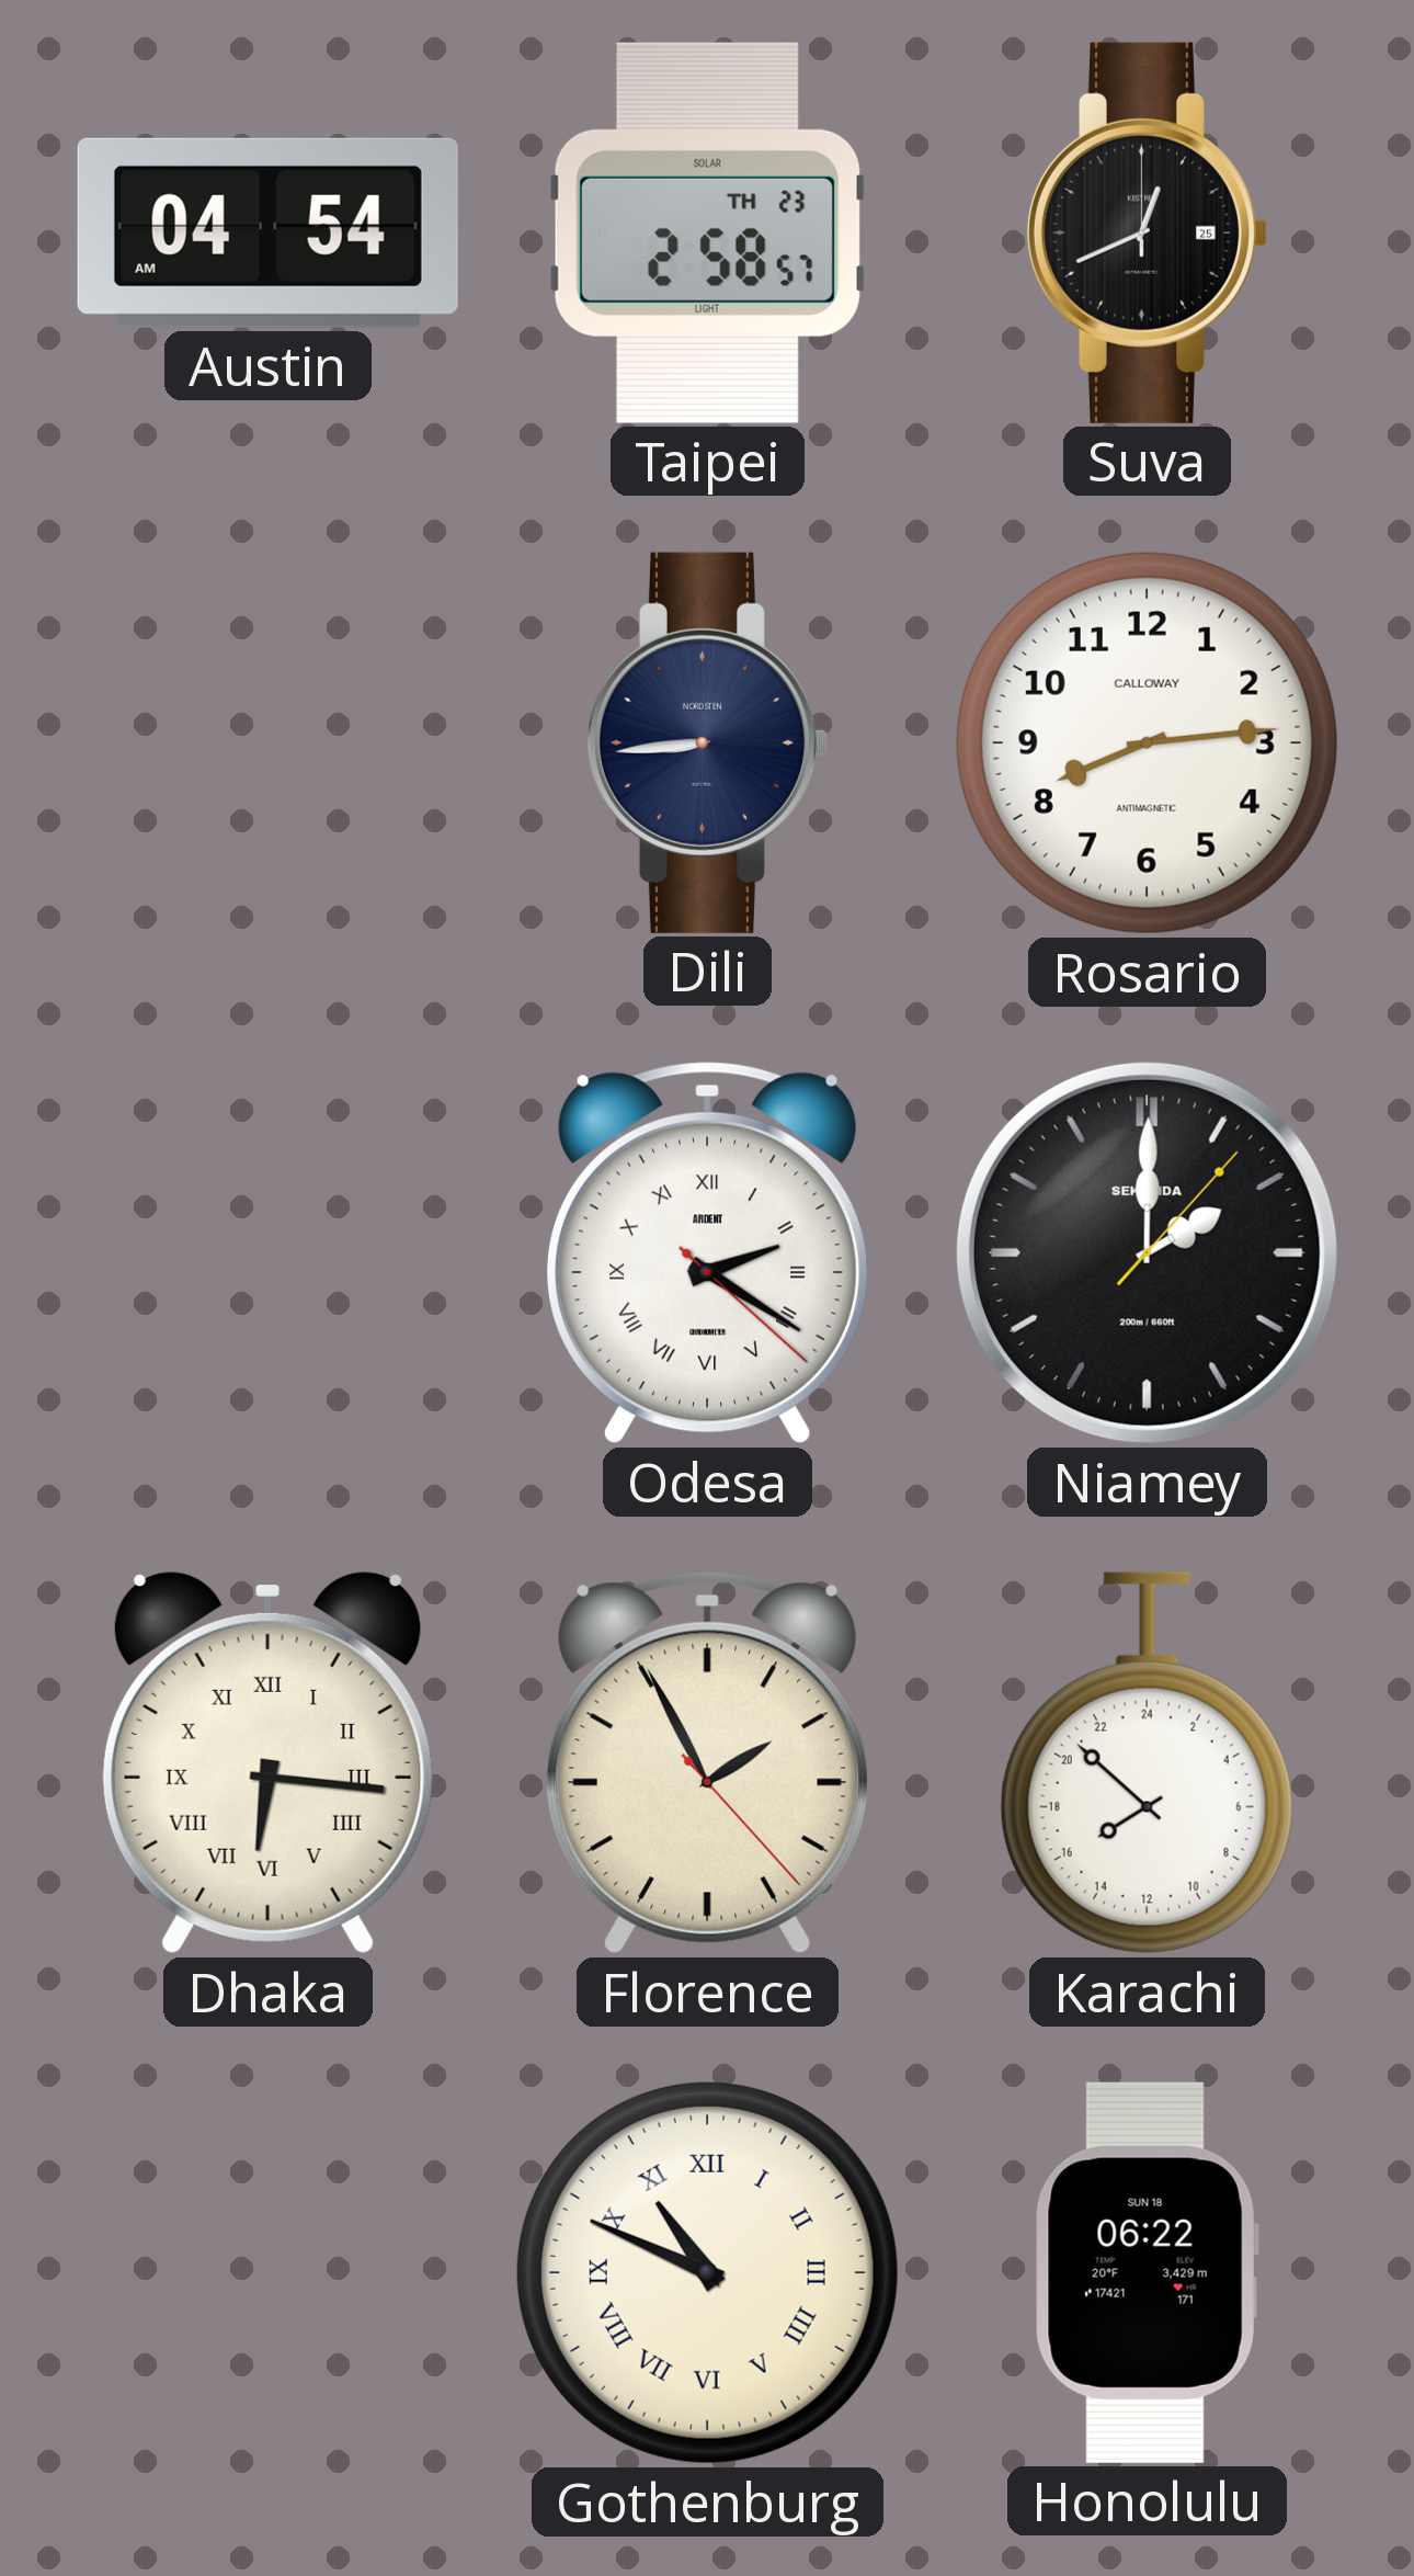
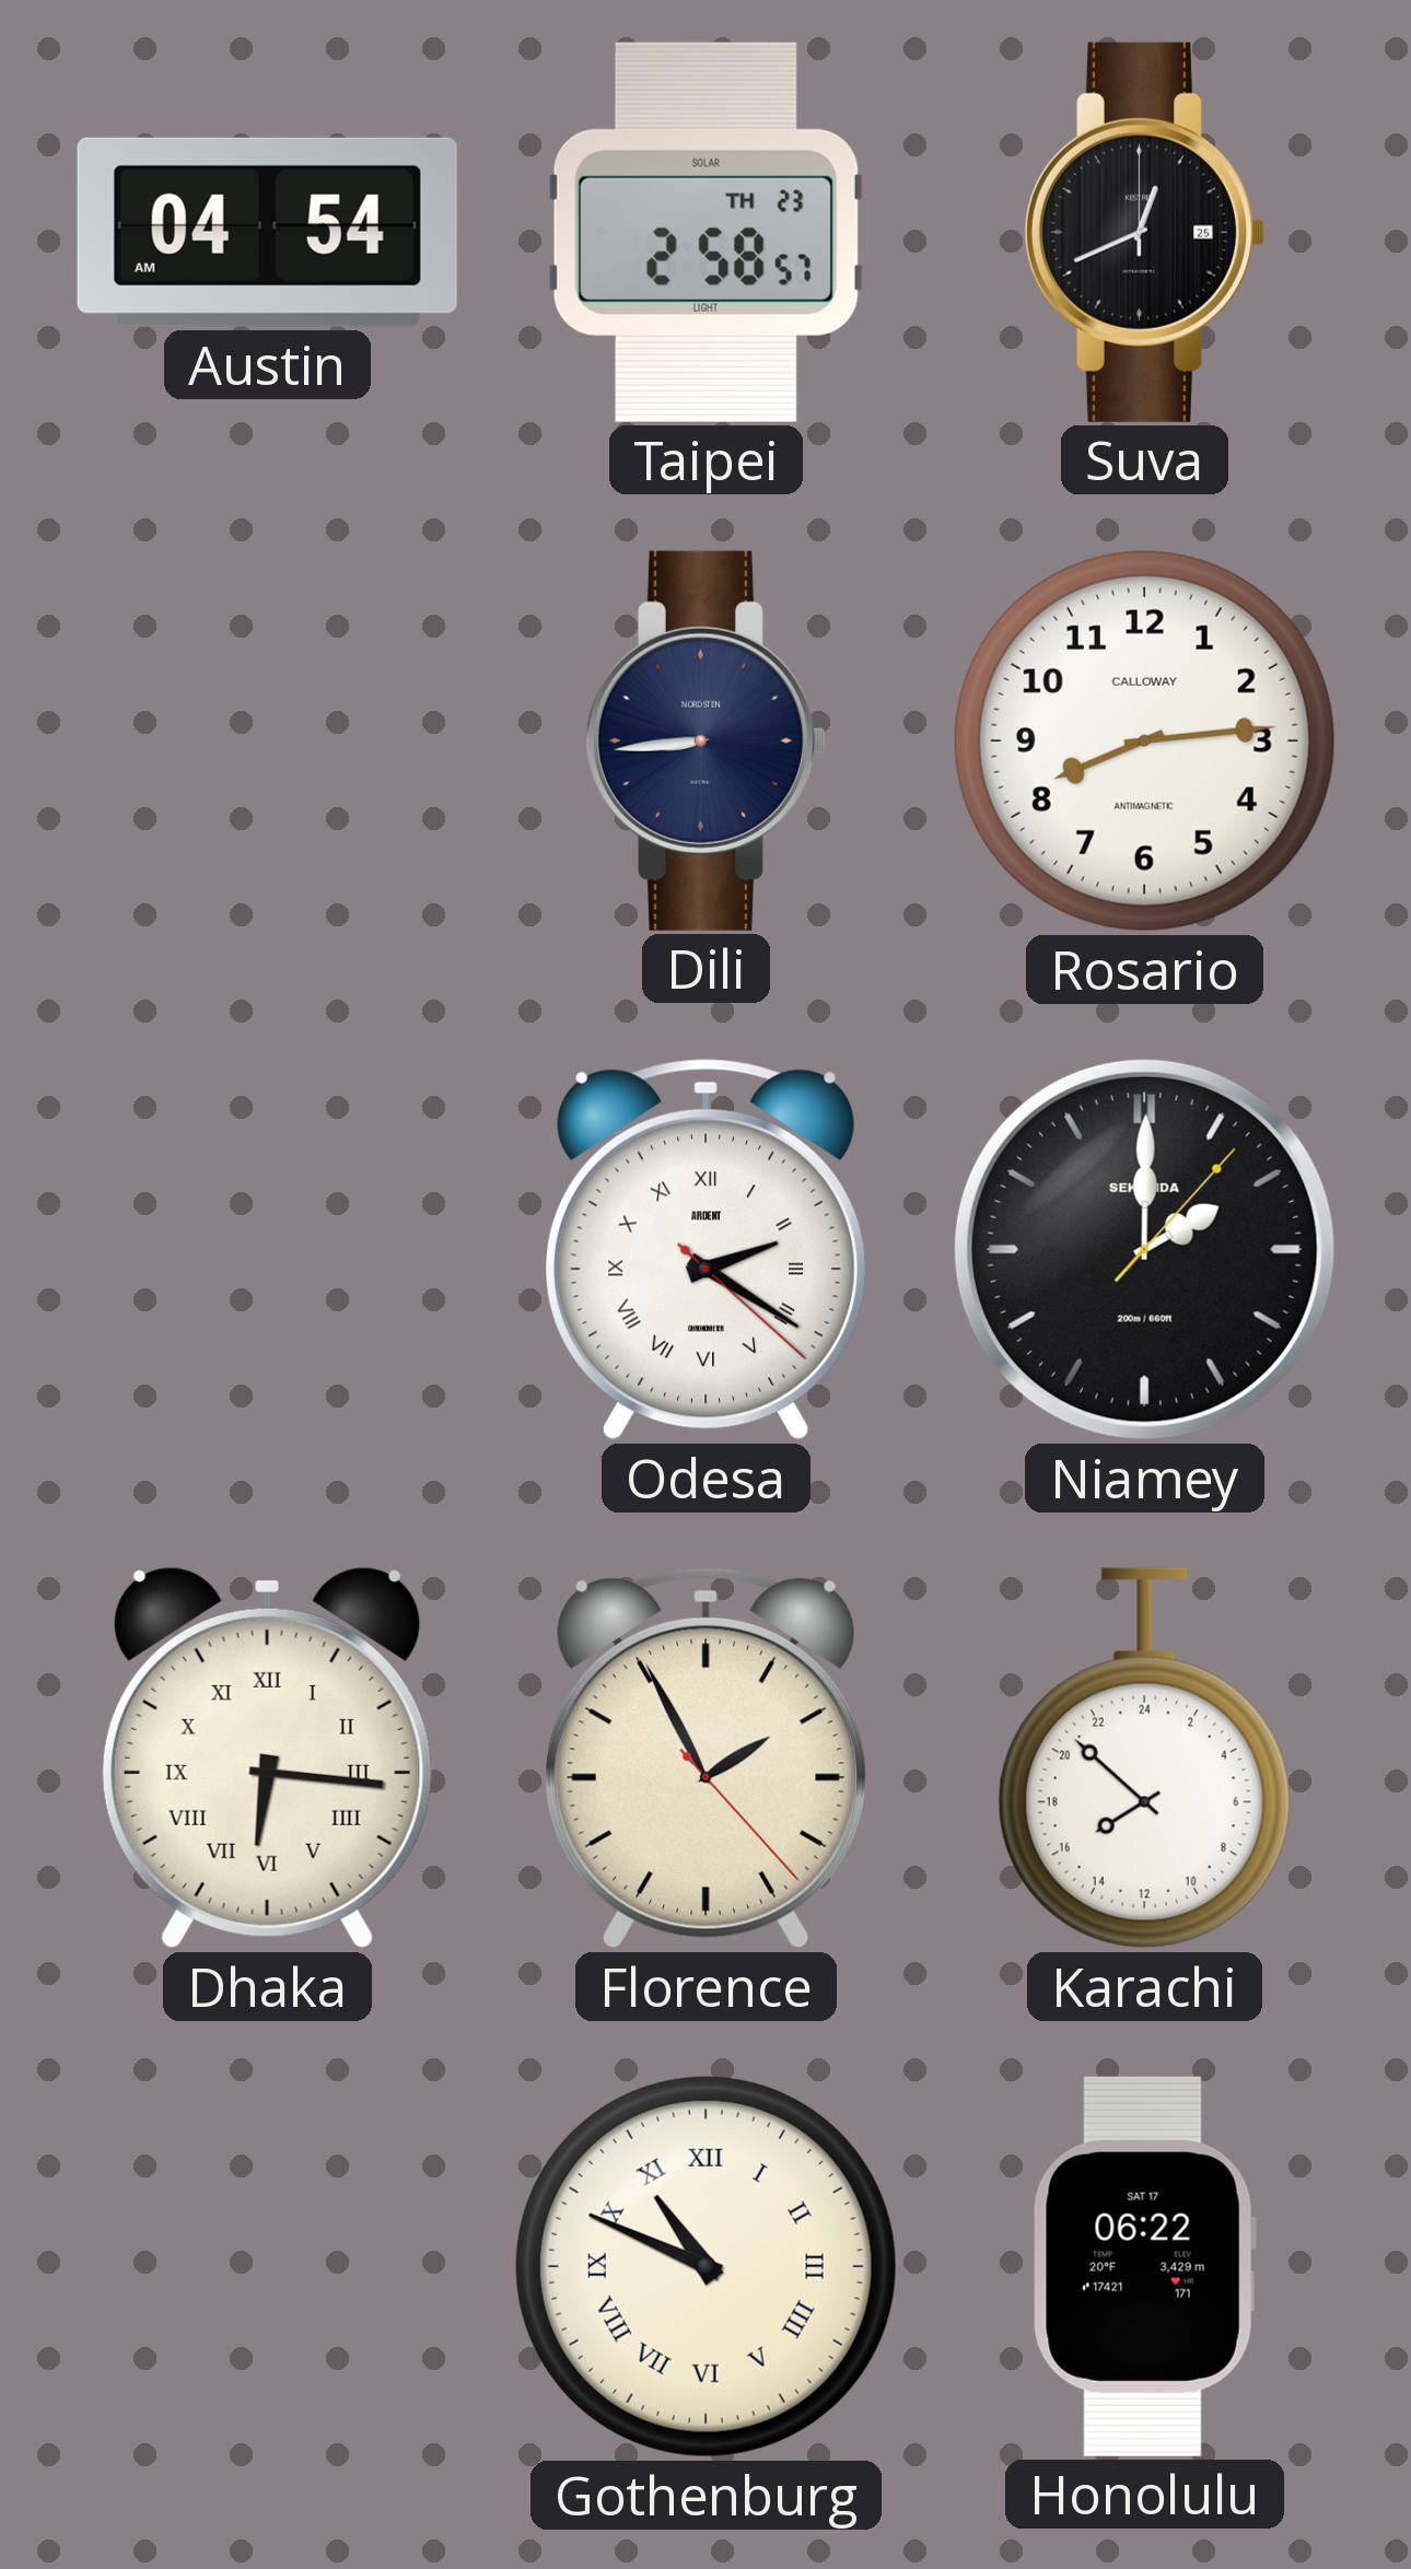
Honolulu date: SUN 18 -> SAT 17 (1144, 2266)
